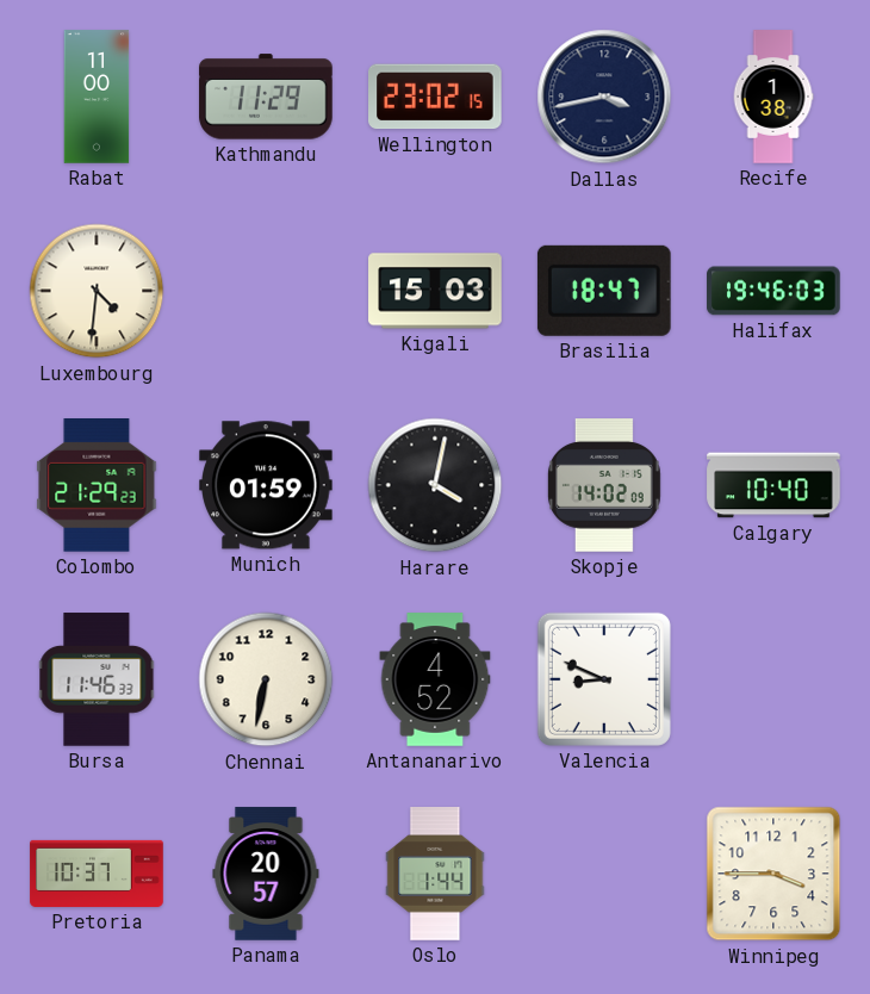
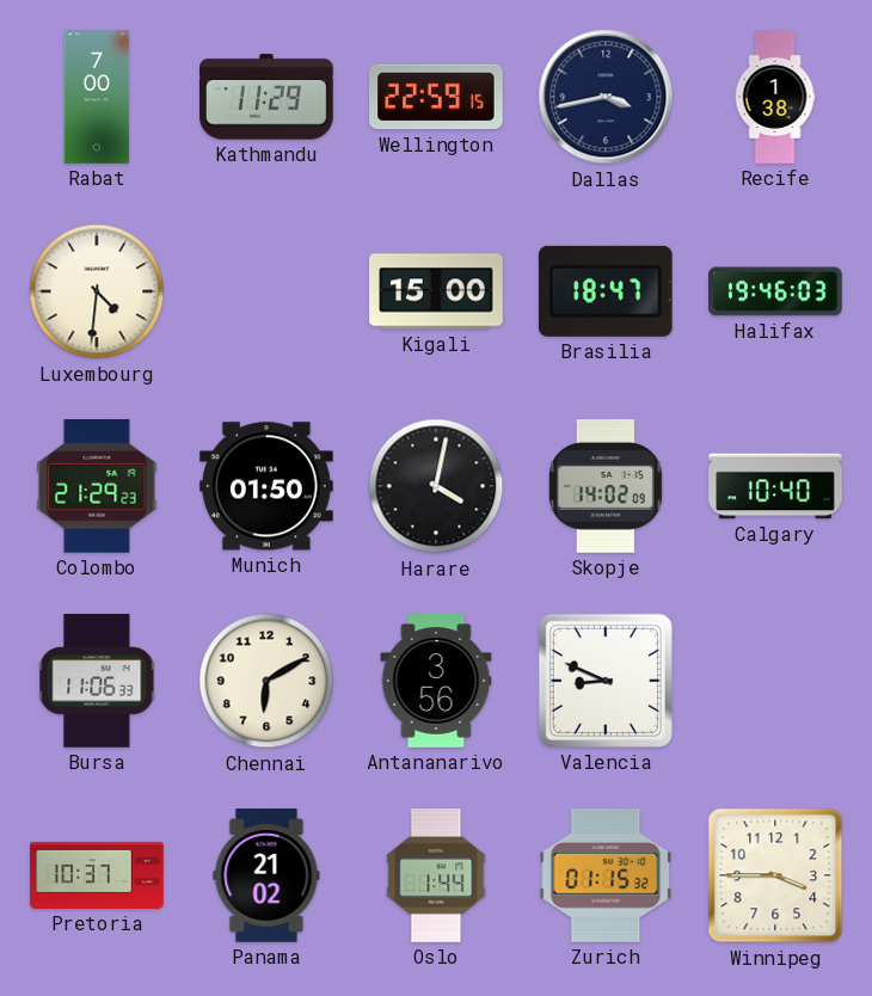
Rabat: 11:00 -> 7:00 (97, 97)
Wellington: 23:02 -> 22:59 (437, 97)
Kigali: 15:03 -> 15:00 (436, 291)
Munich: 01:59 -> 01:50 (268, 486)
Bursa: 11:46 -> 11:06 (97, 681)
Chennai: 6:32 -> 6:10 (266, 681)
Antananarivo: 4:52 -> 3:56 (436, 681)
Panama: 20:57 -> 21:02 (266, 875)
Zurich: none -> 01:15 (606, 877)
